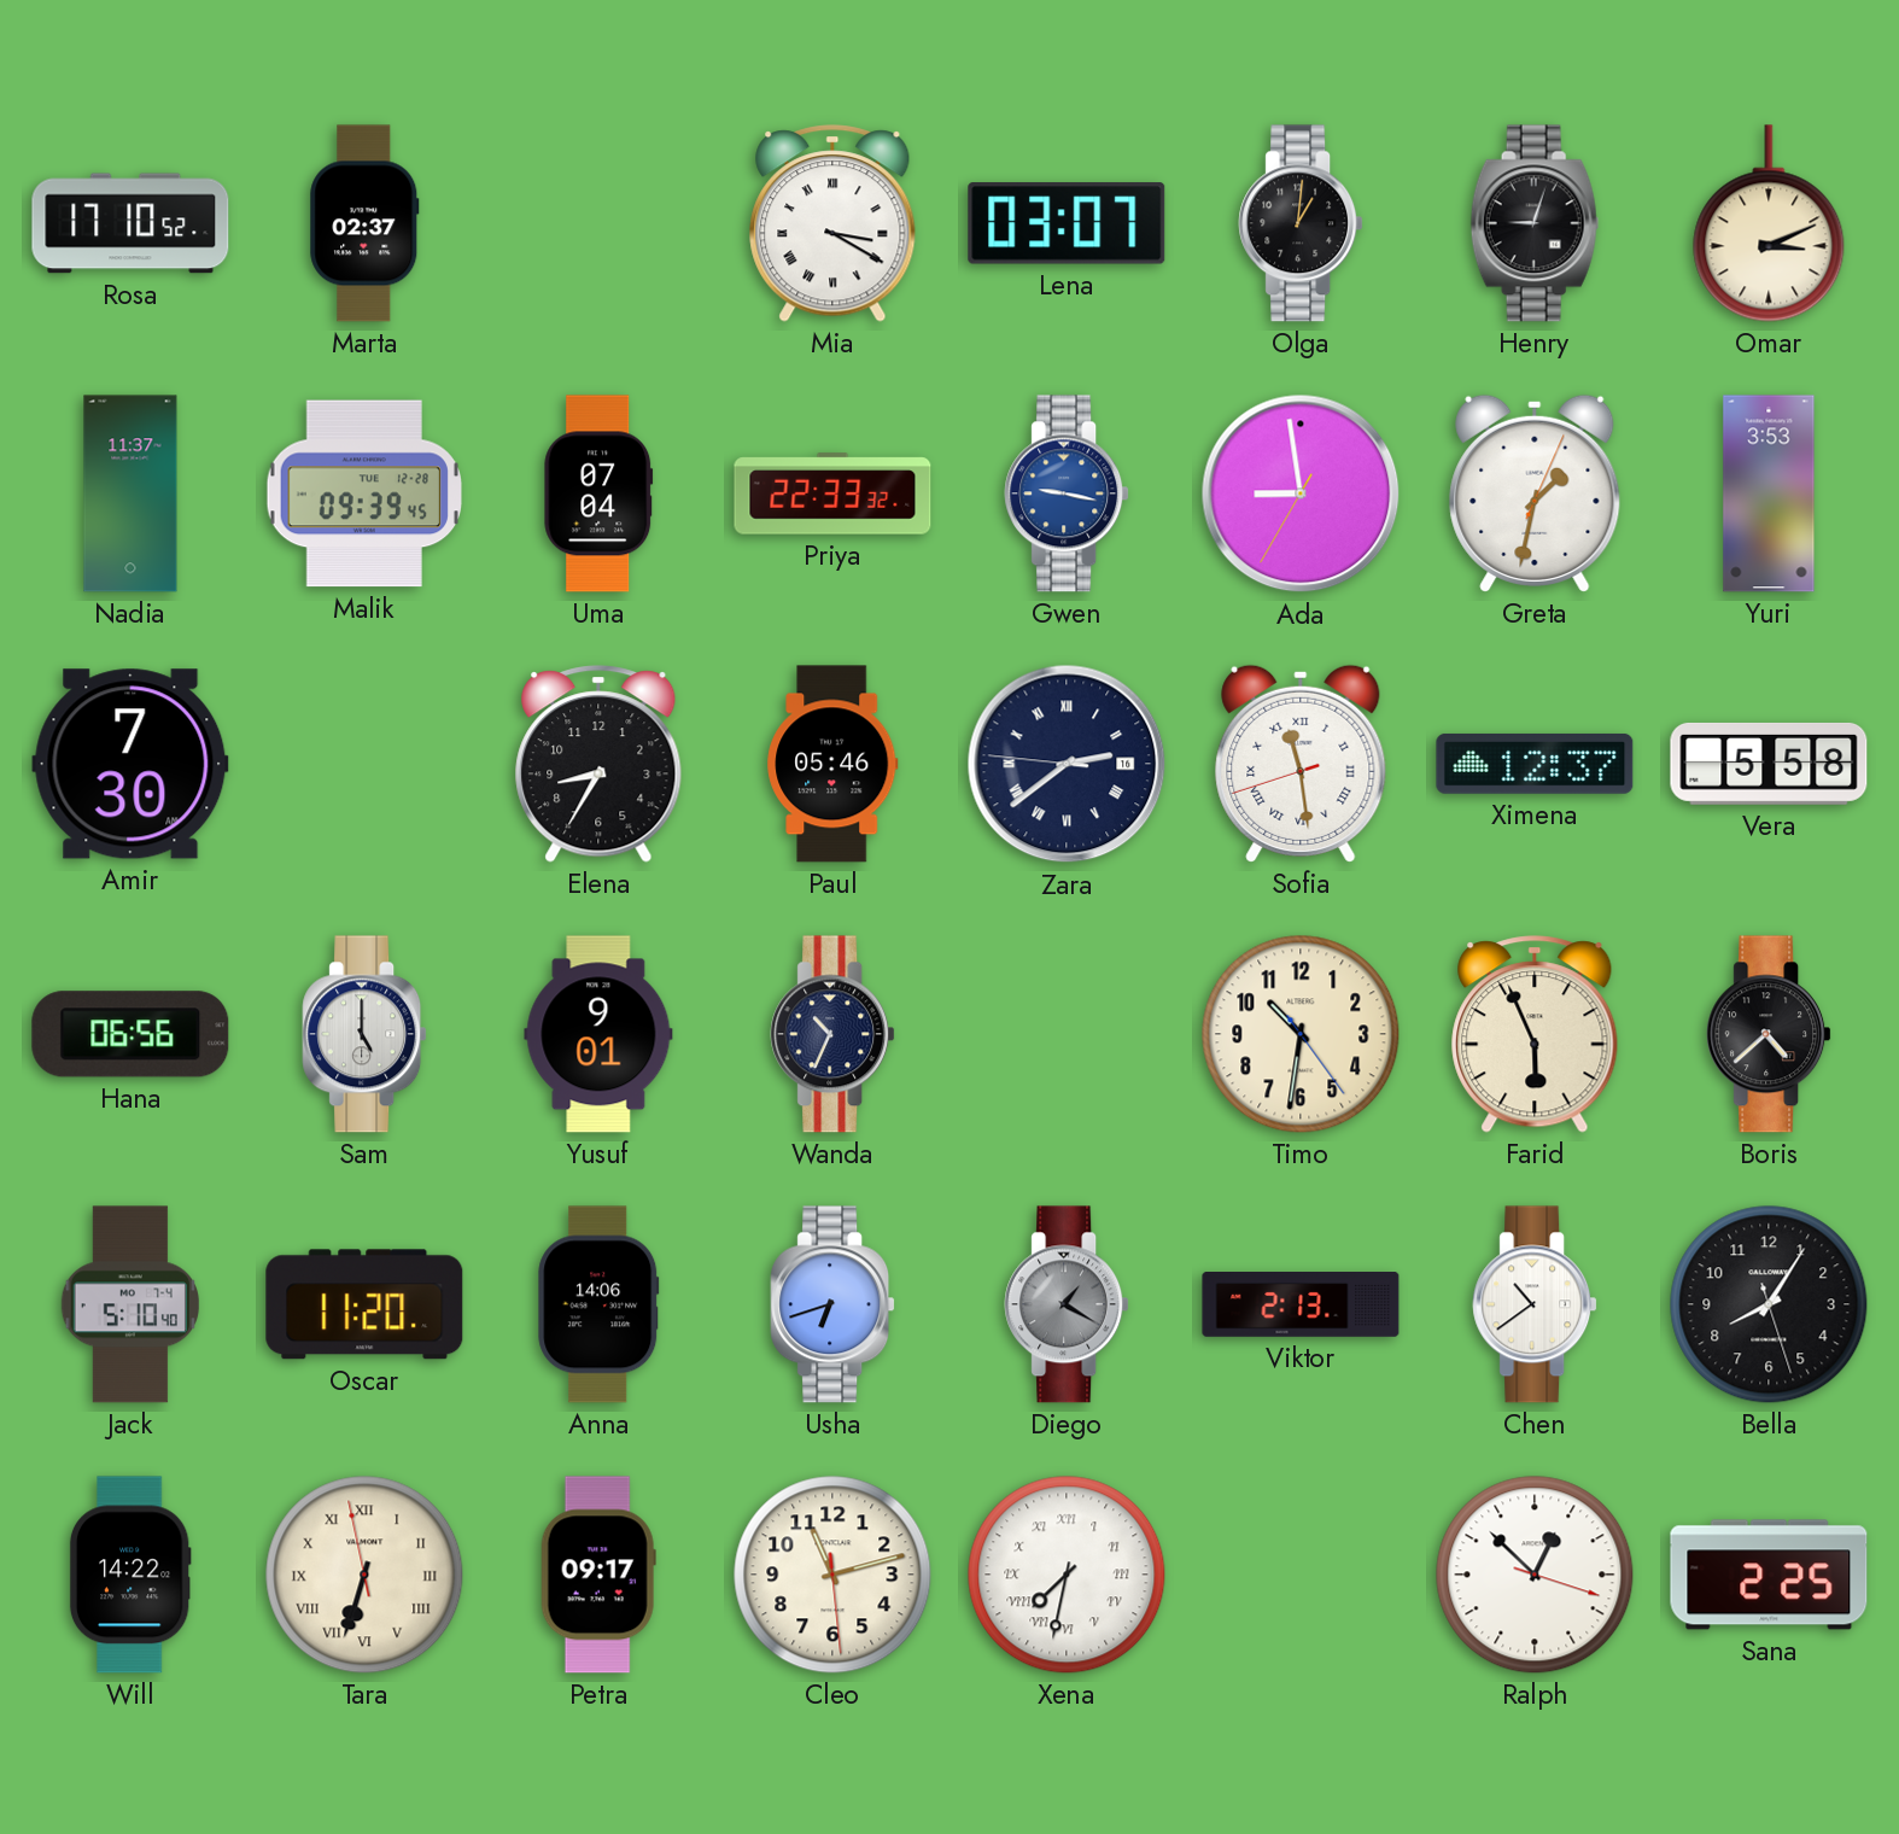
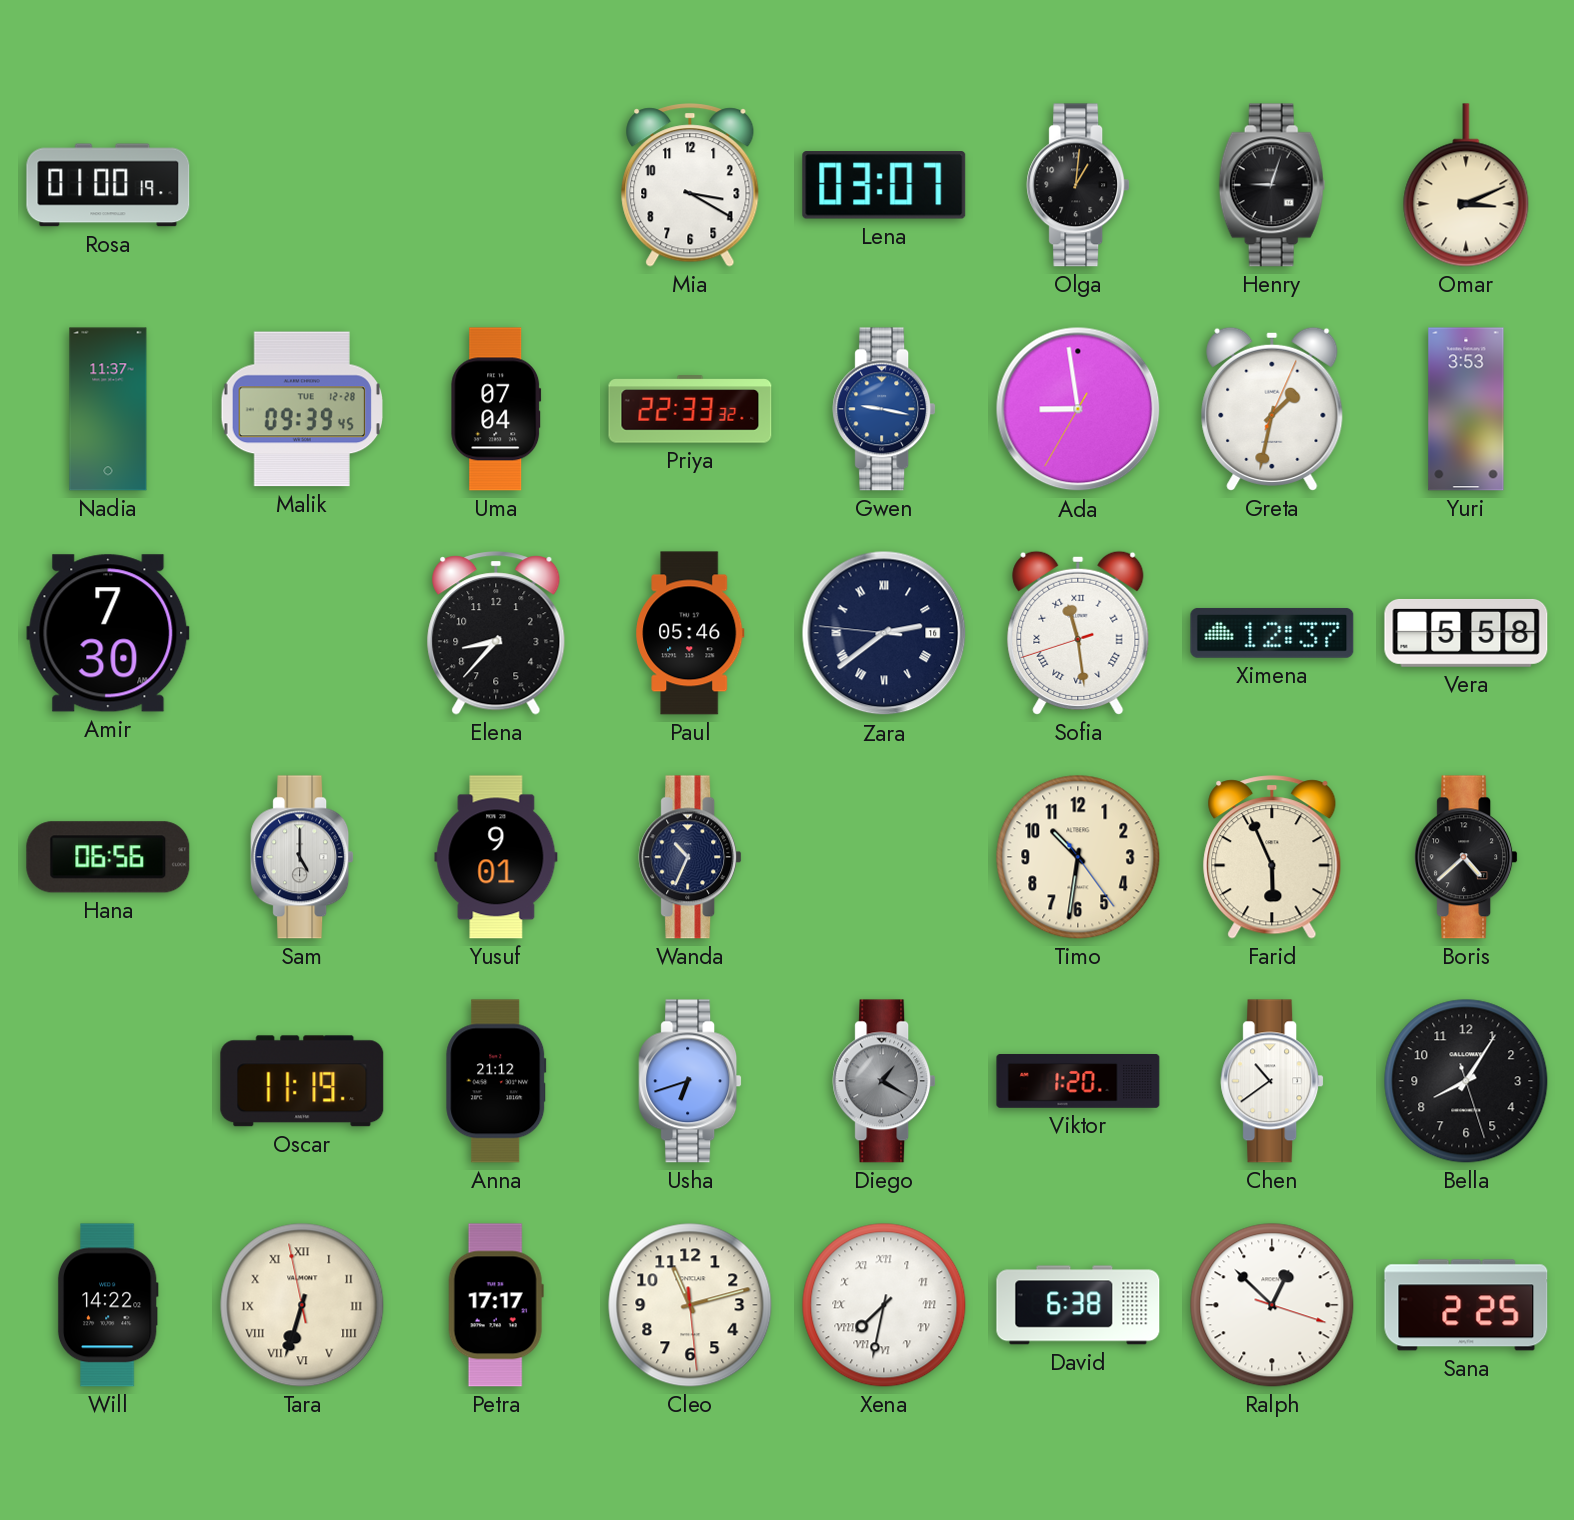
Rosa: 17:10 -> 01:00 (108, 185)
Marta: 02:37 -> none (364, 223)
Mia numerals: Roman -> Arabic (690, 185)
Elena: 8:35 -> 8:37 (496, 633)
Jack: 5:10 -> none (129, 1304)
Oscar: 11:20 -> 11:19 (302, 1081)
Anna: 14:06 -> 21:12 (496, 1081)
Viktor: 2:13 -> 1:20 (1078, 1082)
Petra: 09:17 -> 17:17 (496, 1305)
David: none -> 6:38 (1078, 1305)
